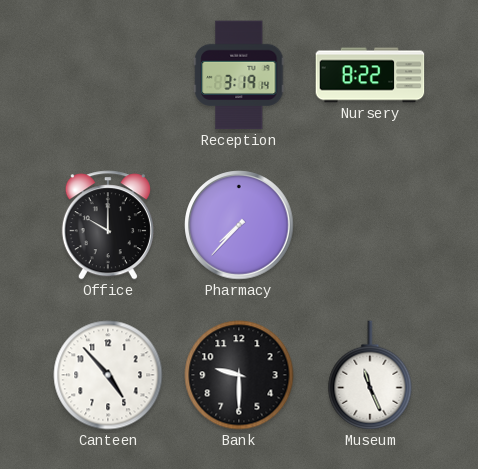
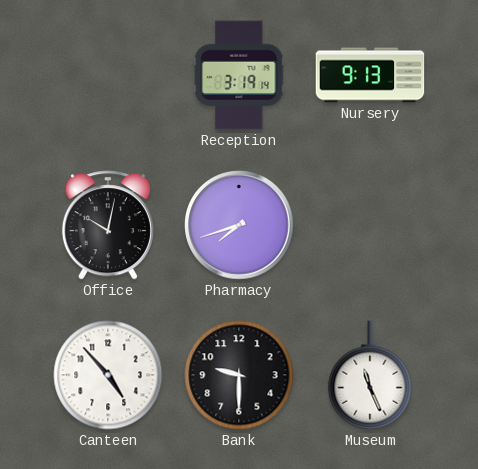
Nursery: 8:22 -> 9:13 (370, 75)
Office: 10:00 -> 10:02 (108, 225)
Pharmacy: 7:37 -> 7:42 (239, 225)
